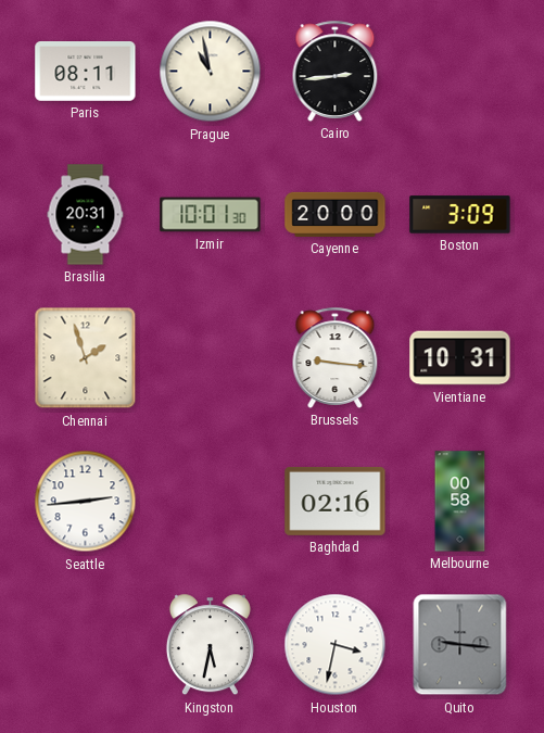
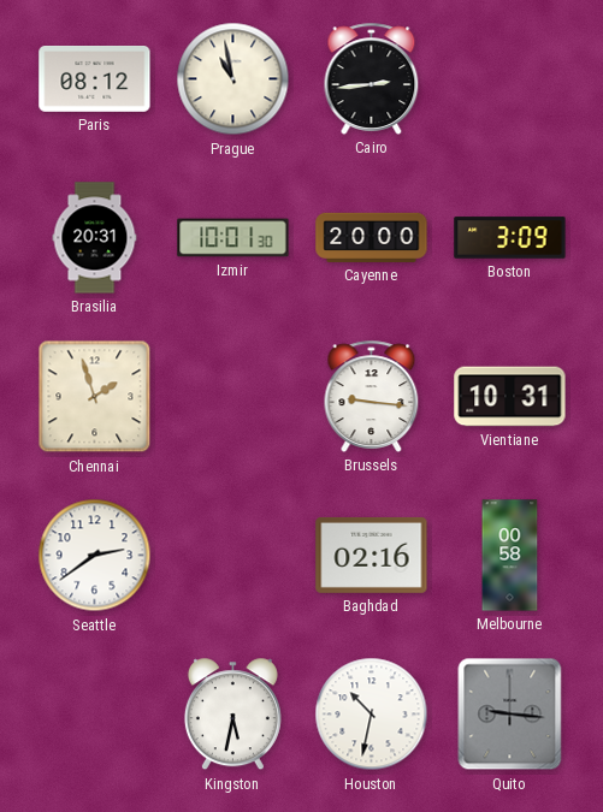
Paris: 08:11 -> 08:12 (95, 79)
Seattle: 2:44 -> 2:39 (95, 556)
Houston: 3:32 -> 10:32 (372, 715)
